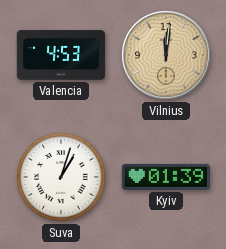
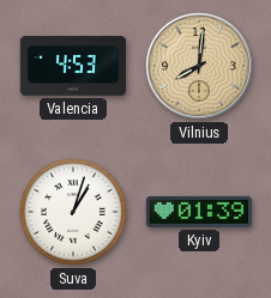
Vilnius: 12:01 -> 8:01 (199, 66)
